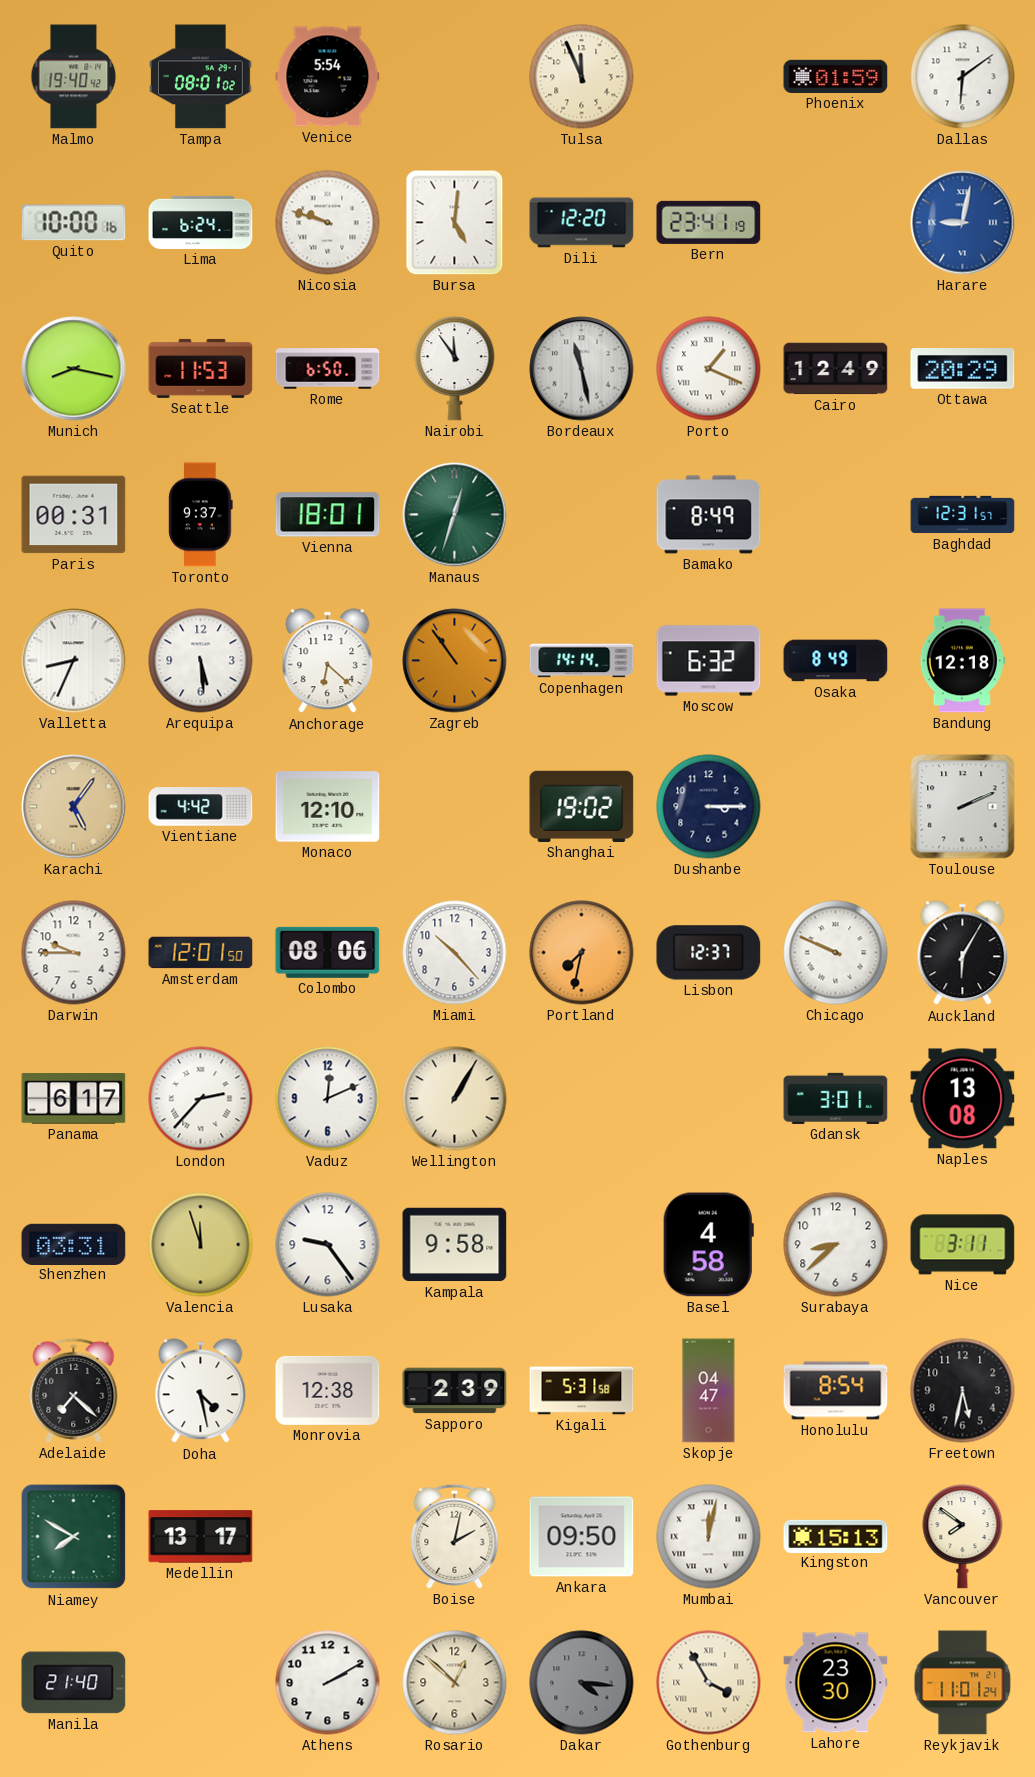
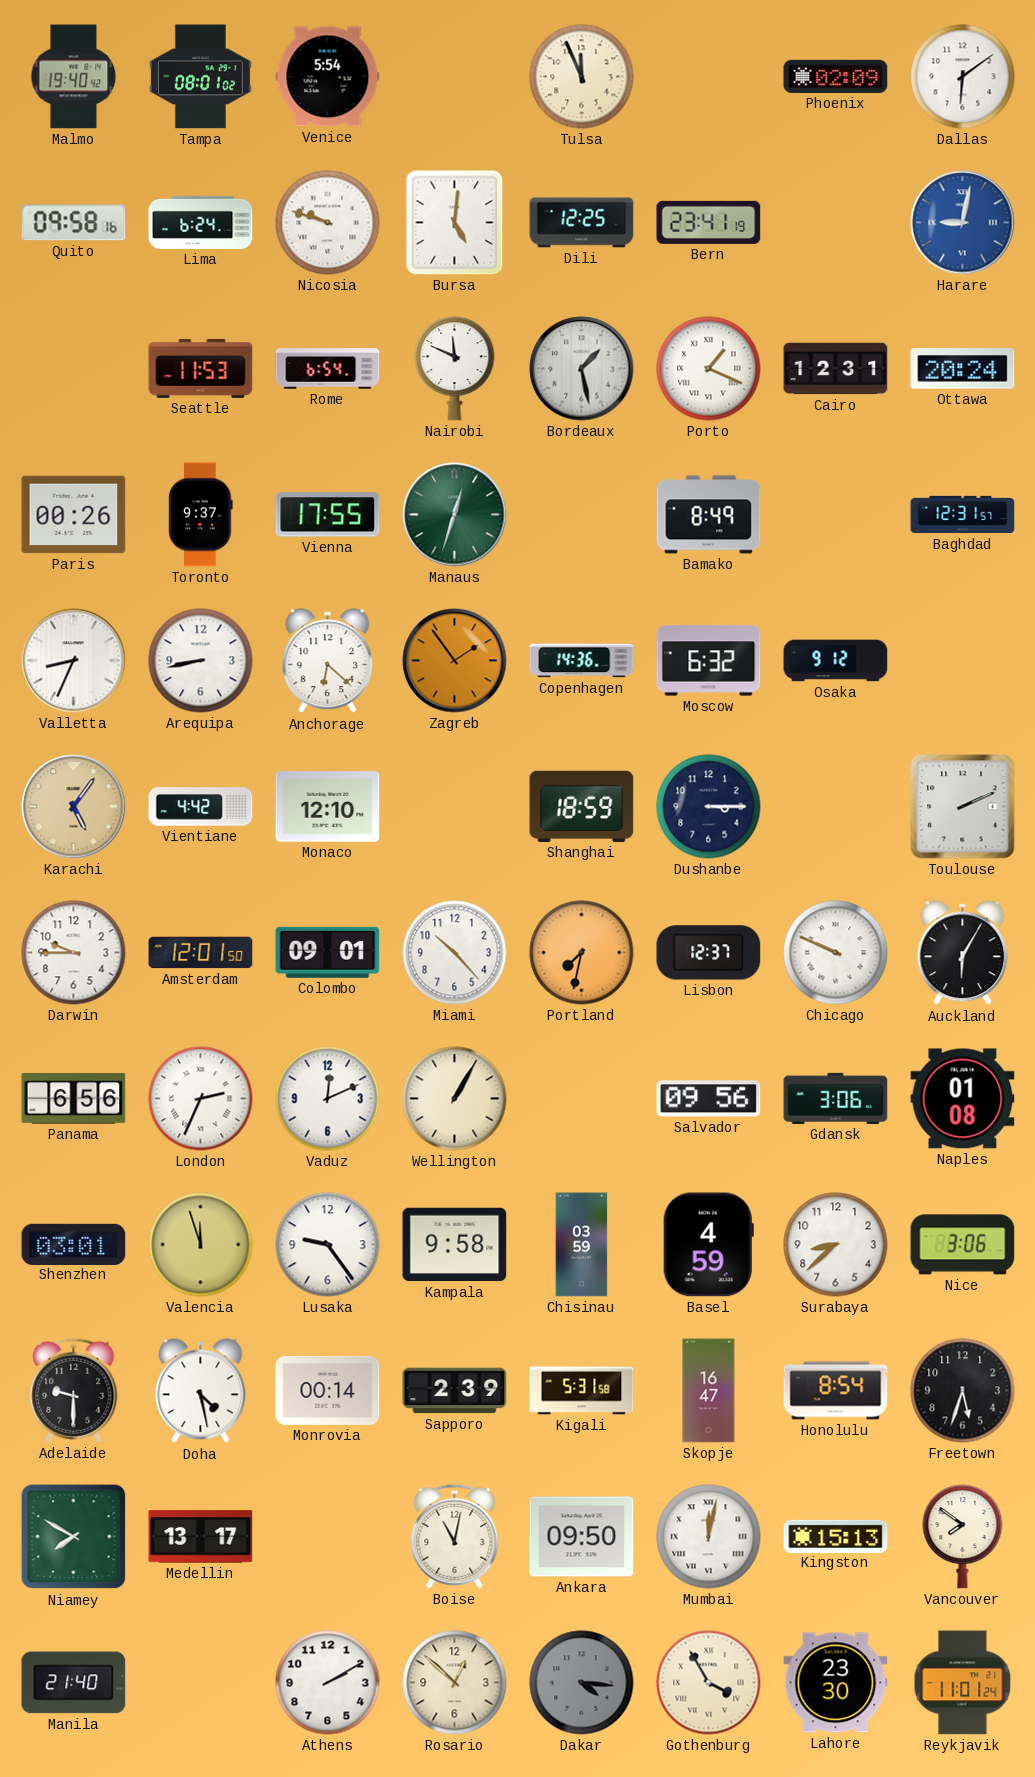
Phoenix: 01:59 -> 02:09 (836, 76)
Quito: 10:00 -> 09:58 (74, 223)
Dili: 12:20 -> 12:25 (582, 223)
Munich: 8:17 -> none (74, 369)
Rome: 6:50 -> 6:54 (328, 369)
Nairobi: 11:54 -> 11:49 (455, 369)
Bordeaux: 11:28 -> 1:28 (582, 369)
Cairo: 12:49 -> 12:31 (836, 369)
Ottawa: 20:29 -> 20:24 (963, 369)
Paris: 00:31 -> 00:26 (74, 515)
Vienna: 18:01 -> 17:55 (328, 515)
Arequipa: 5:29 -> 8:43 (201, 661)
Zagreb: 10:54 -> 1:54 (455, 661)
Copenhagen: 14:14 -> 14:36 (582, 661)
Osaka: 8:49 -> 9:12 (836, 661)
Bandung: 12:18 -> none (962, 661)
Shanghai: 19:02 -> 18:59 (582, 806)
Colombo: 08:06 -> 09:01 (328, 952)
Panama: 6:17 -> 6:56 (74, 1099)
London: 2:37 -> 2:34 (201, 1099)
Salvador: none -> 09:56 (709, 1099)
Gdansk: 3:01 -> 3:06 (836, 1098)
Naples: 13:08 -> 01:08 (963, 1099)
Shenzhen: 03:31 -> 03:01 (74, 1244)
Chisinau: none -> 03:59 (582, 1245)
Basel: 4:58 -> 4:59 (708, 1245)
Nice: 3:11 -> 3:06 (963, 1245)
Adelaide: 7:22 -> 9:30 (74, 1390)
Monrovia: 12:38 -> 00:14 (328, 1390)
Skopje: 04:47 -> 16:47 (709, 1391)
Freetown: 5:32 -> 5:33 (963, 1391)
Boise: 2:02 -> 11:02 (455, 1536)
